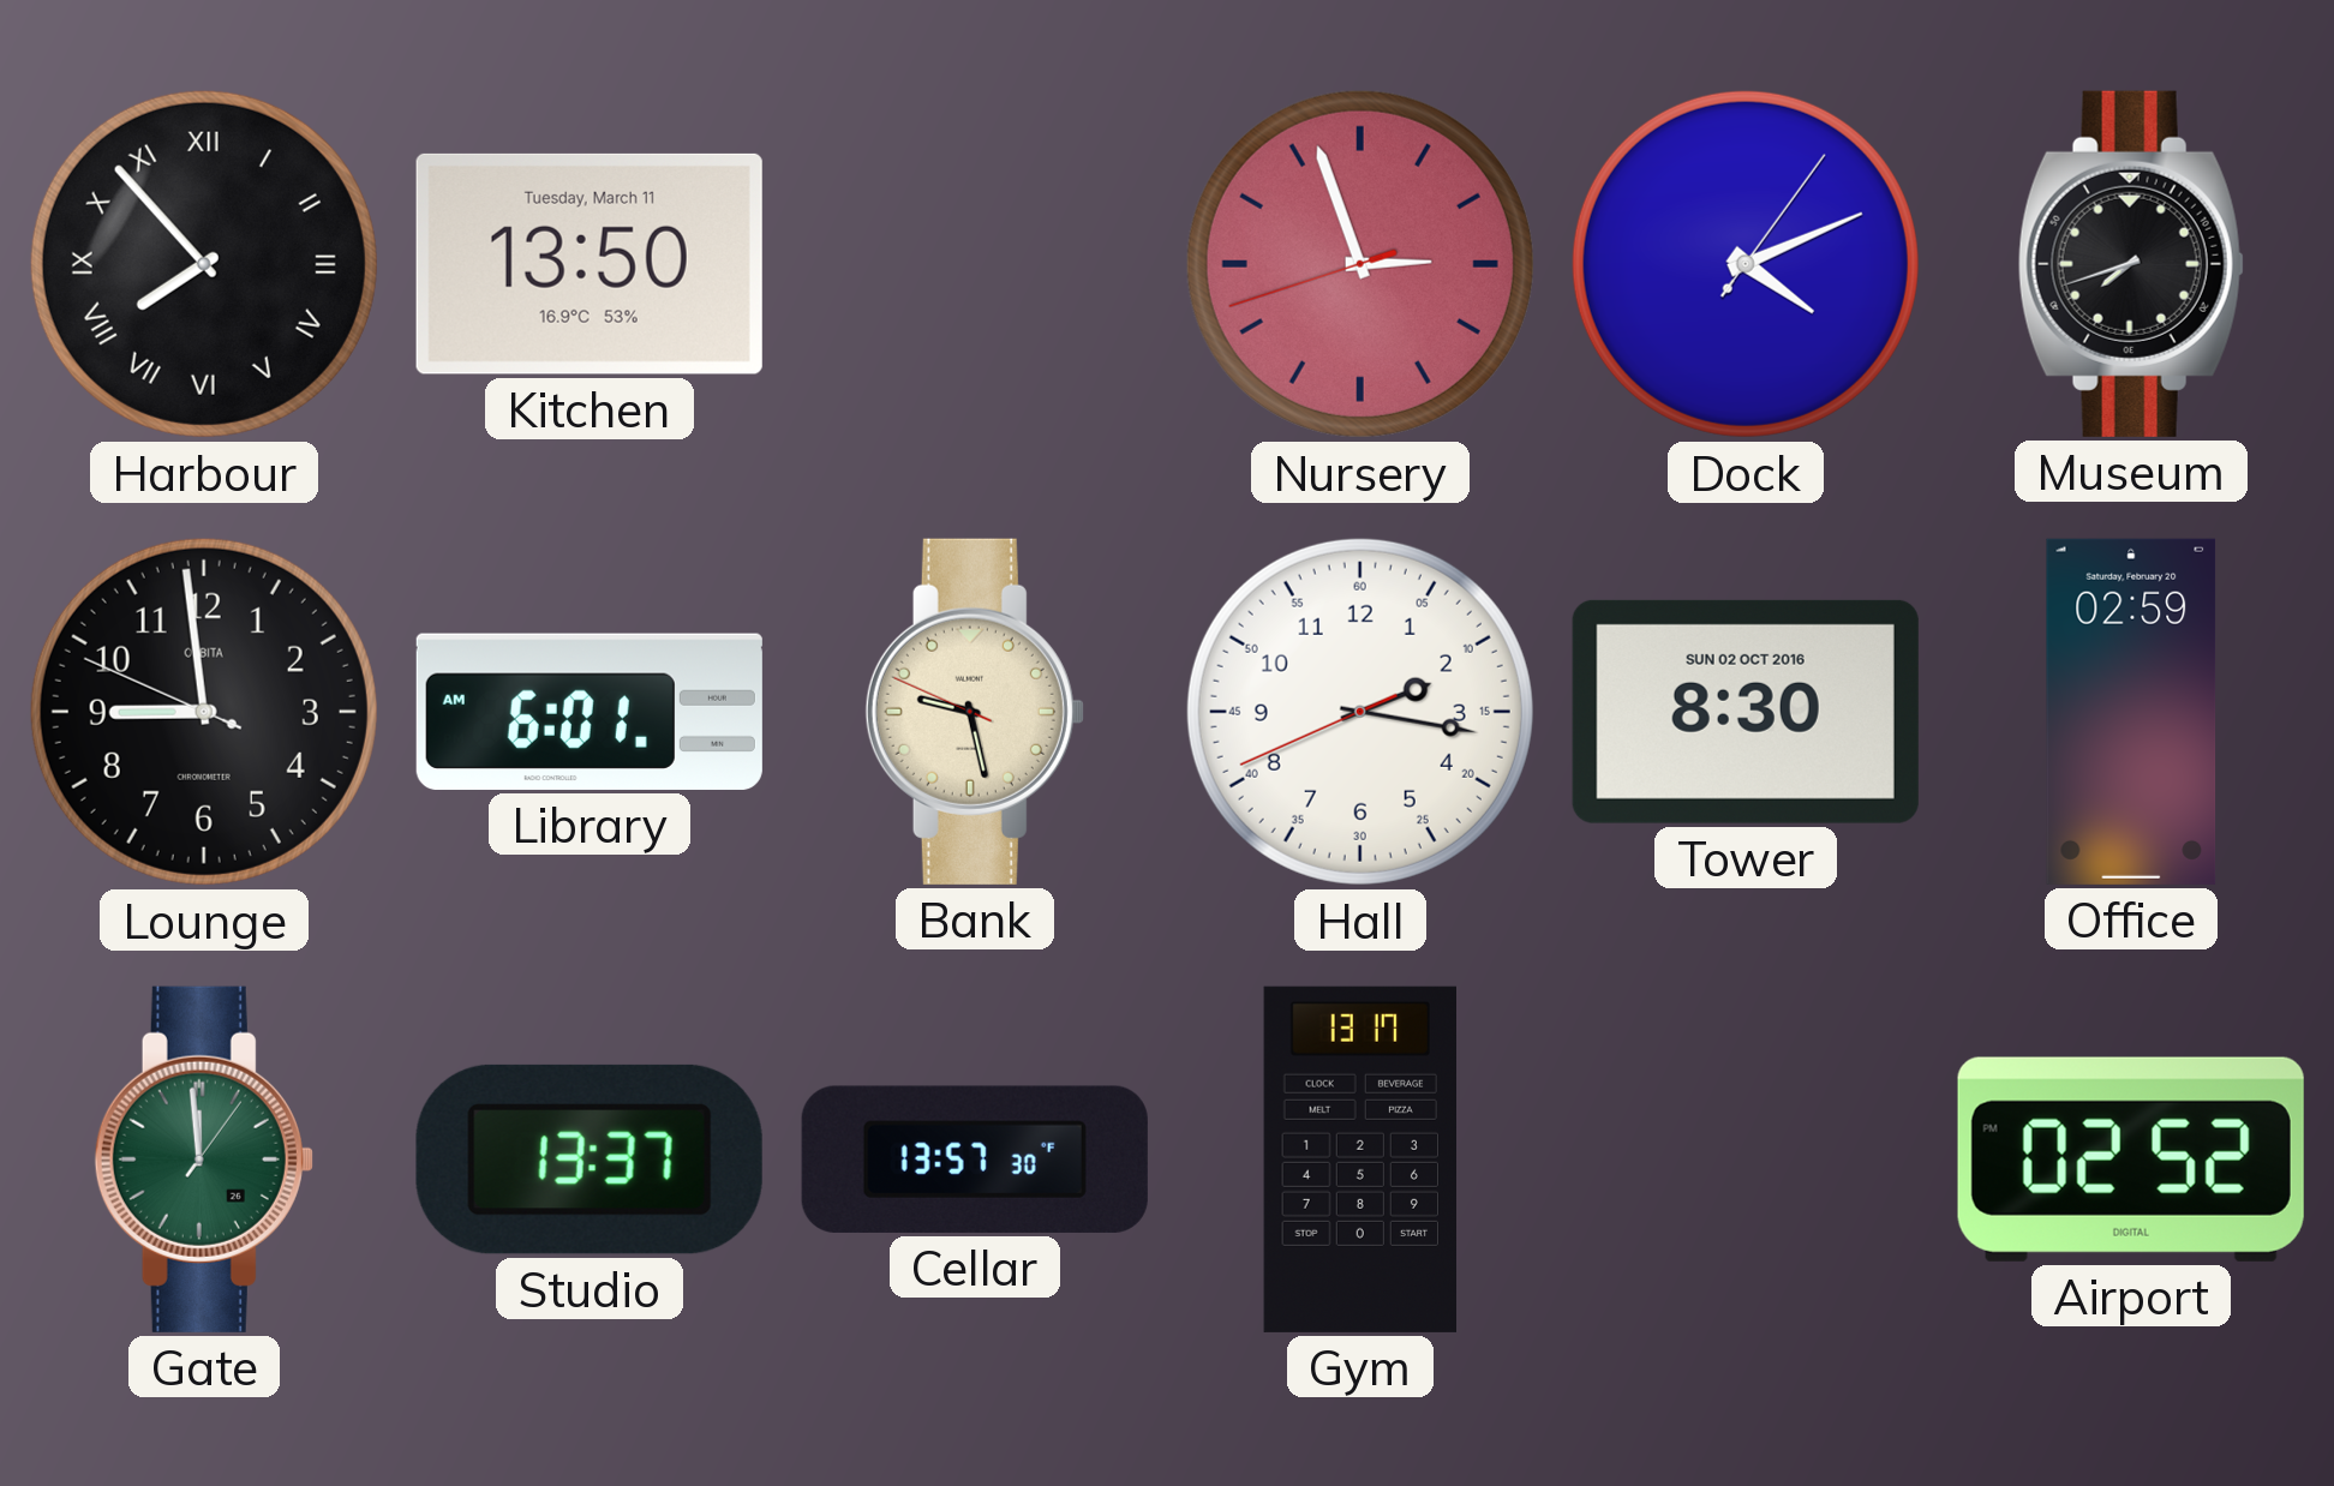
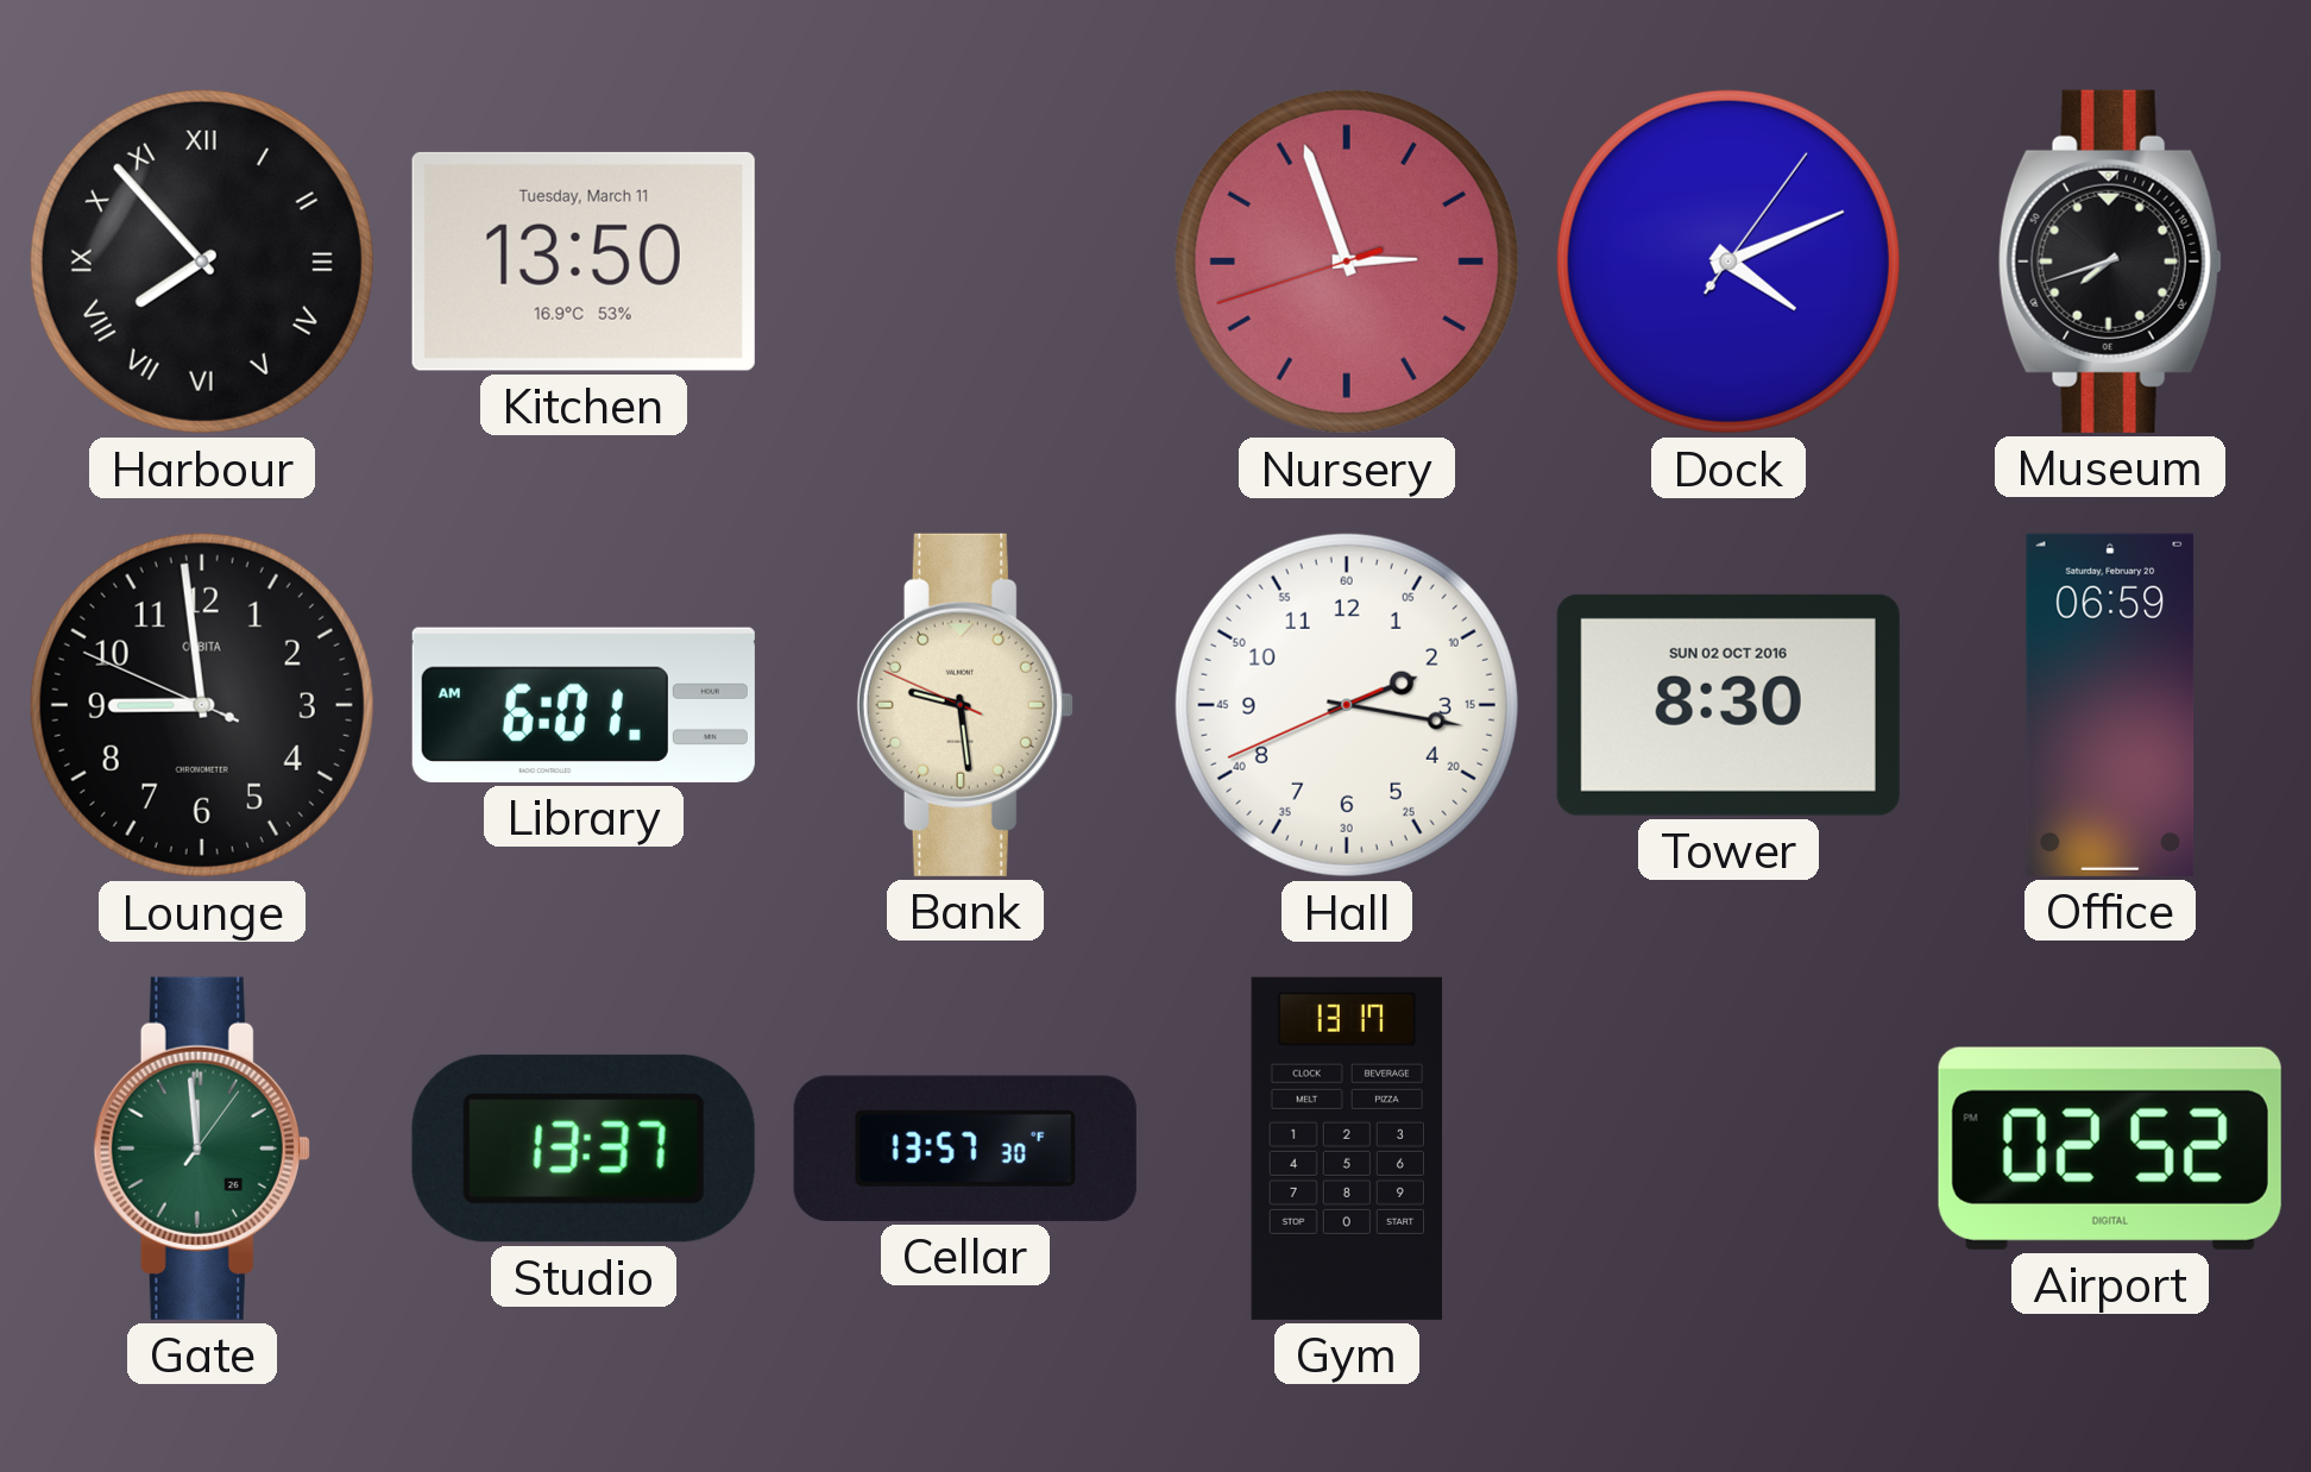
Bank: 9:27 -> 9:28 (965, 705)
Office: 02:59 -> 06:59 (2110, 705)
